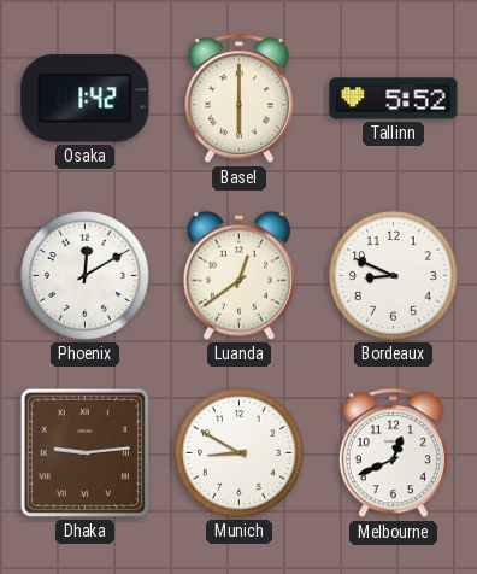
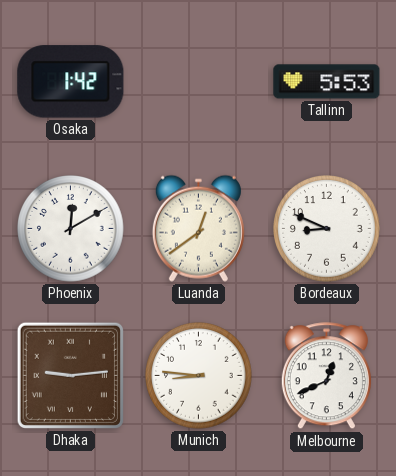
Basel: 6:00 -> none (238, 99)
Tallinn: 5:52 -> 5:53 (327, 82)
Munich: 8:50 -> 8:46 (199, 376)
